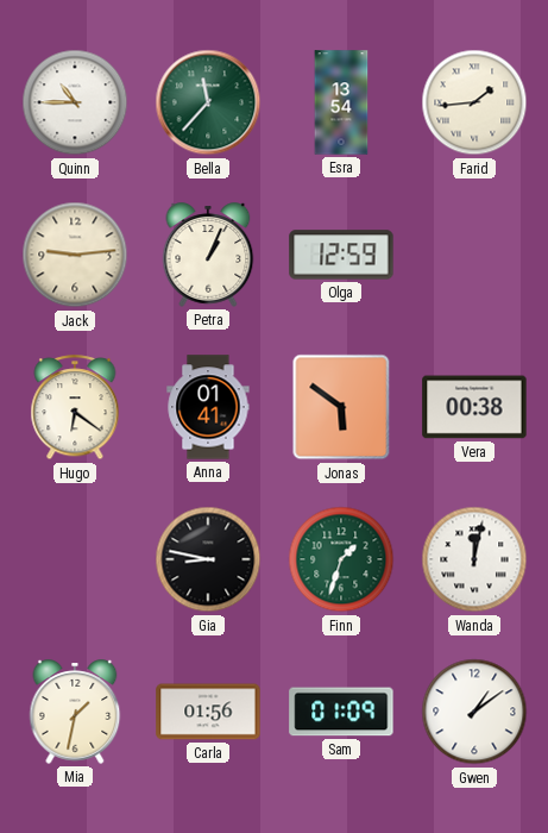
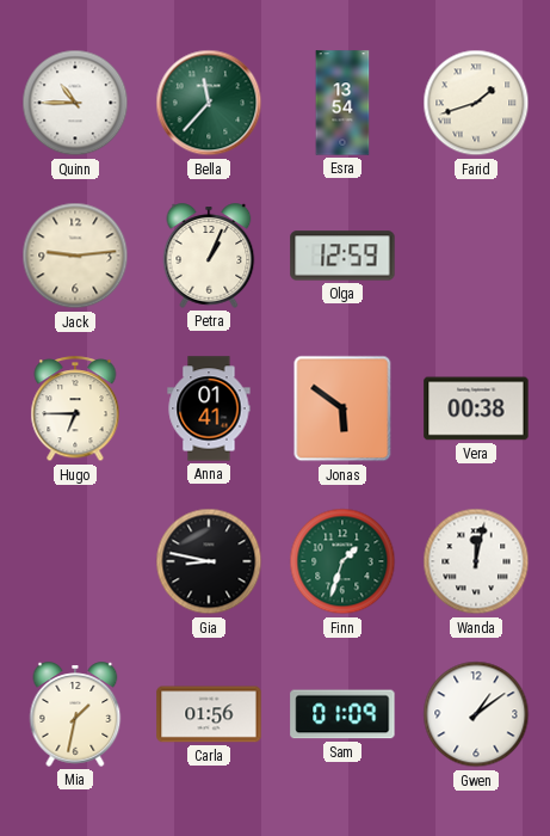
Farid: 1:44 -> 1:42 (476, 103)
Hugo: 6:21 -> 6:45 (75, 410)
